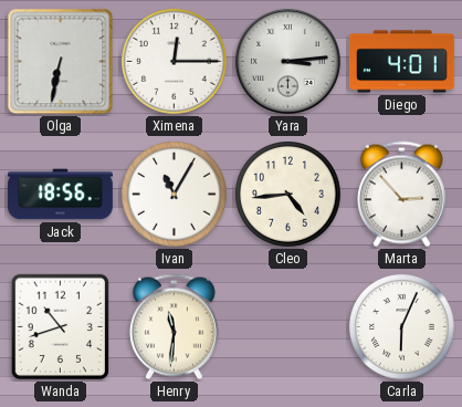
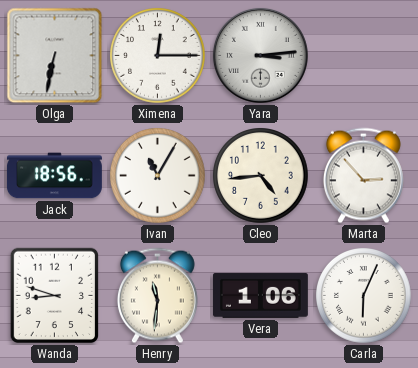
Diego: 4:01 -> none (401, 62)
Wanda: 10:42 -> 8:48 (54, 296)
Vera: none -> 1:06 (260, 295)
